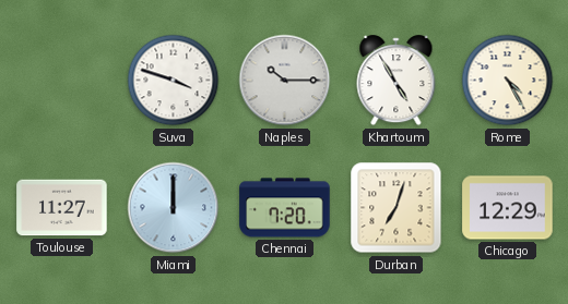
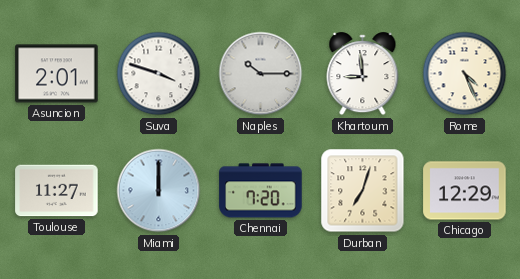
Asuncion: none -> 2:01 (57, 74)
Khartoum: 4:55 -> 8:59 (363, 74)
Rome: 4:25 -> 4:26 (465, 74)
